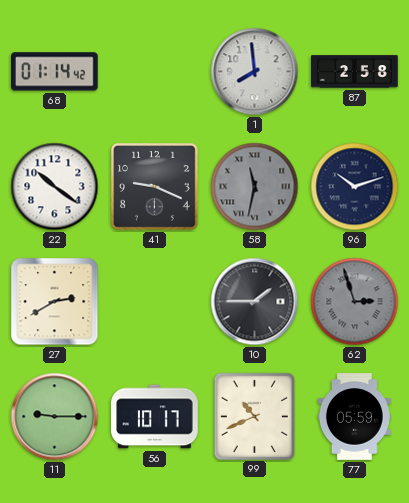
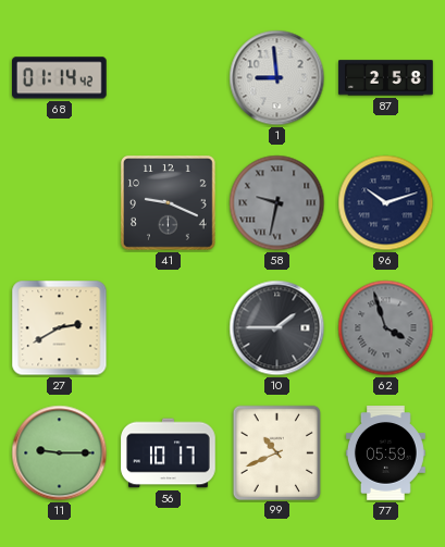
1: 7:59 -> 8:59 (277, 78)
22: 10:21 -> none (55, 187)
58: 11:32 -> 9:32 (277, 203)
62: 2:57 -> 3:57 (386, 328)
